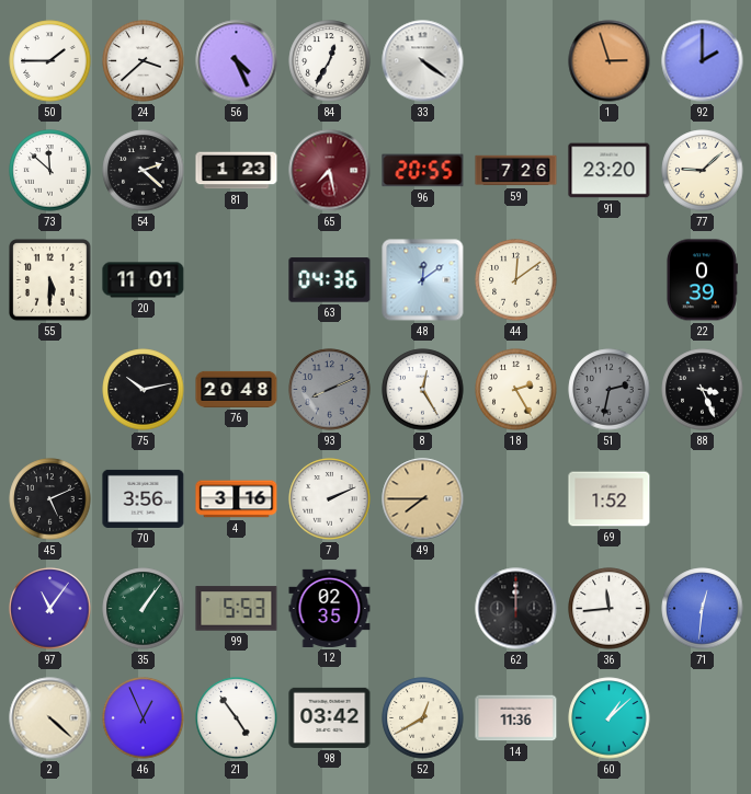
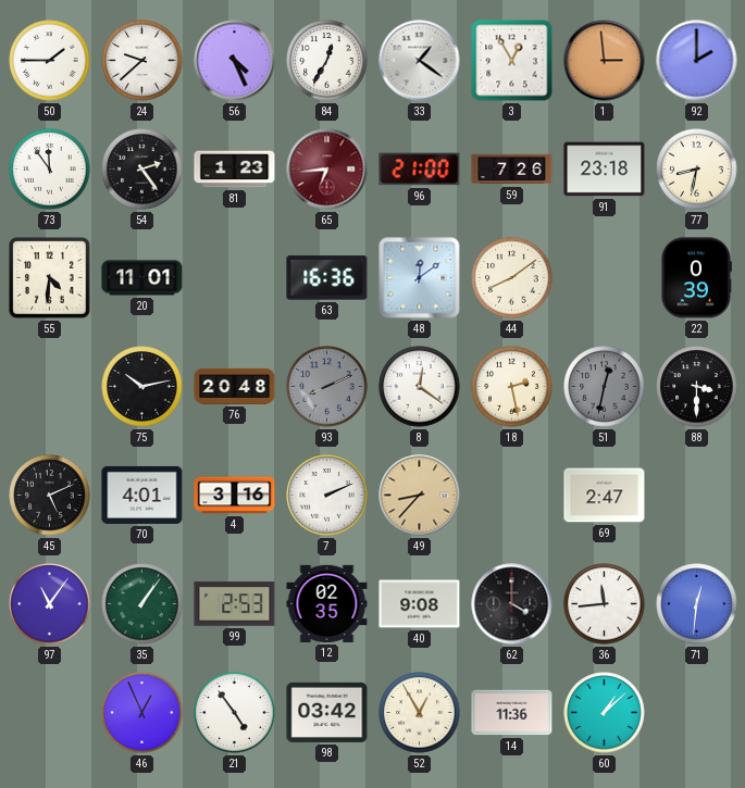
24: 3:38 -> 9:38 (142, 61)
33: 4:21 -> 1:21 (420, 61)
3: none -> 12:55 (512, 61)
1: 2:57 -> 2:59 (605, 61)
73: 11:52 -> 11:54 (50, 170)
54: 2:22 -> 2:24 (142, 170)
65: 7:28 -> 6:44 (327, 170)
96: 20:55 -> 21:00 (420, 170)
91: 23:20 -> 23:18 (605, 170)
77: 9:08 -> 8:32 (697, 170)
55: 5:30 -> 4:31 (50, 278)
63: 04:36 -> 16:36 (327, 278)
44: 12:09 -> 8:09 (512, 278)
8: 12:25 -> 12:21 (420, 387)
18: 2:25 -> 2:28 (512, 387)
51: 2:32 -> 12:32 (605, 387)
88: 3:26 -> 3:30 (697, 387)
70: 3:56 -> 4:01 (142, 495)
49: 7:45 -> 8:37 (420, 496)
69: 1:52 -> 2:47 (605, 496)
99: 5:53 -> 2:53 (235, 604)
40: none -> 9:08 (420, 604)
62: 12:00 -> 4:00 (512, 604)
2: 4:22 -> none (50, 718)
52: 12:40 -> 12:55 (420, 713)
